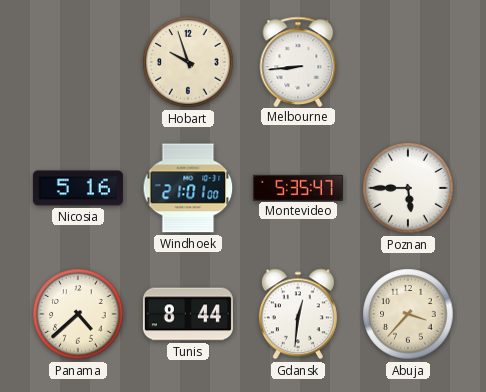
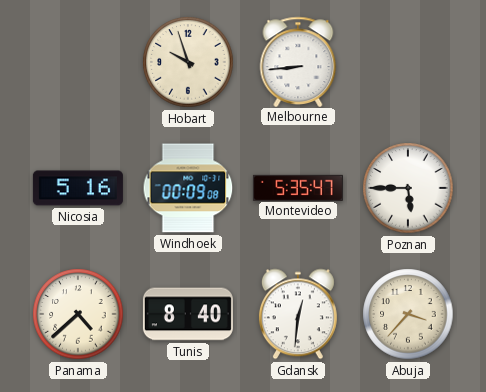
Windhoek: 21:01 -> 00:09 (188, 188)
Tunis: 8:44 -> 8:40 (188, 314)
